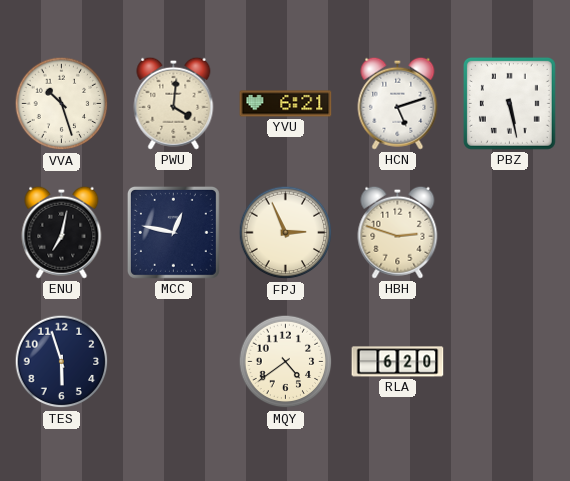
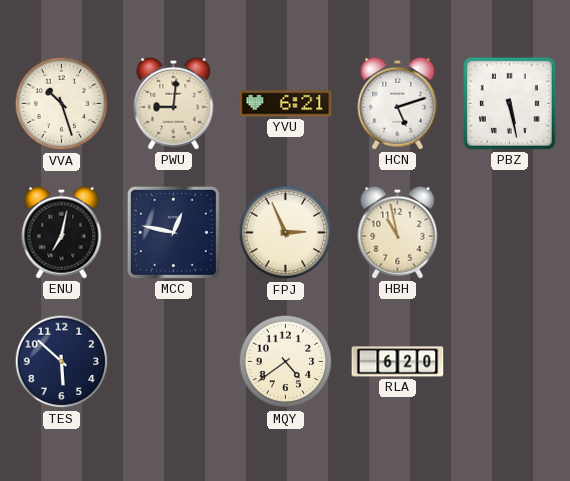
PWU: 4:01 -> 9:01 (174, 103)
HBH: 2:48 -> 10:58 (398, 232)
TES: 5:57 -> 5:52 (62, 362)
